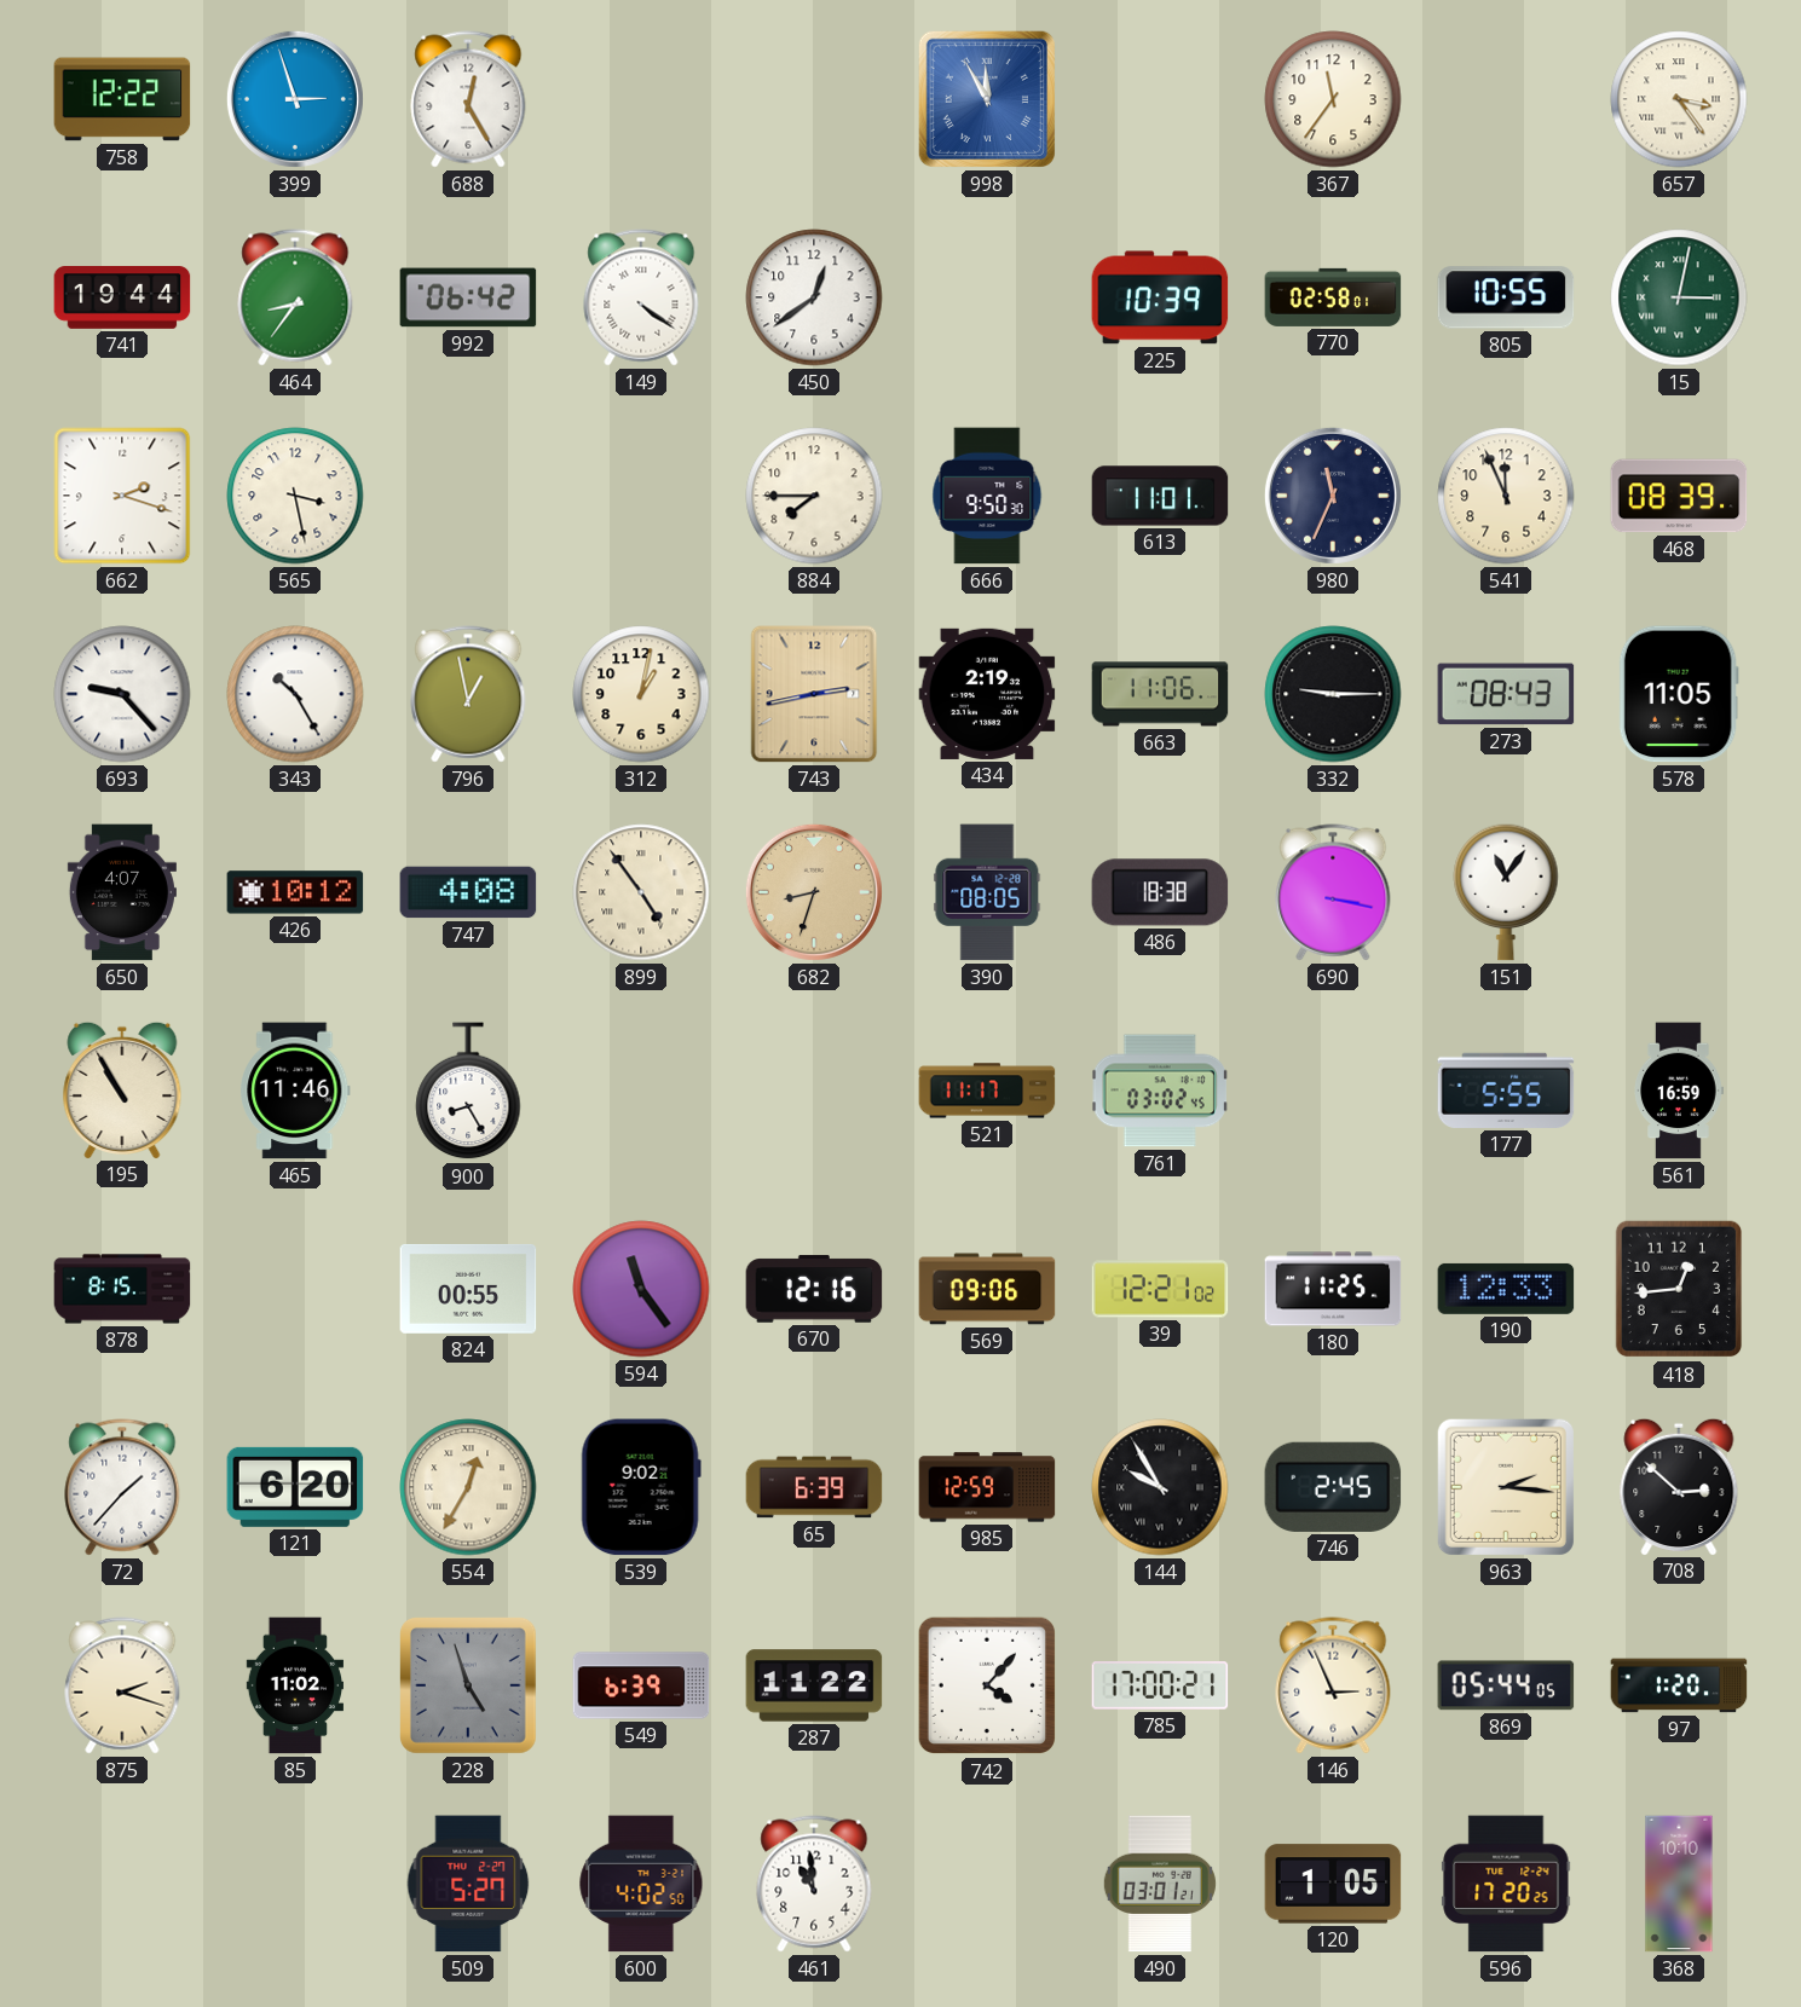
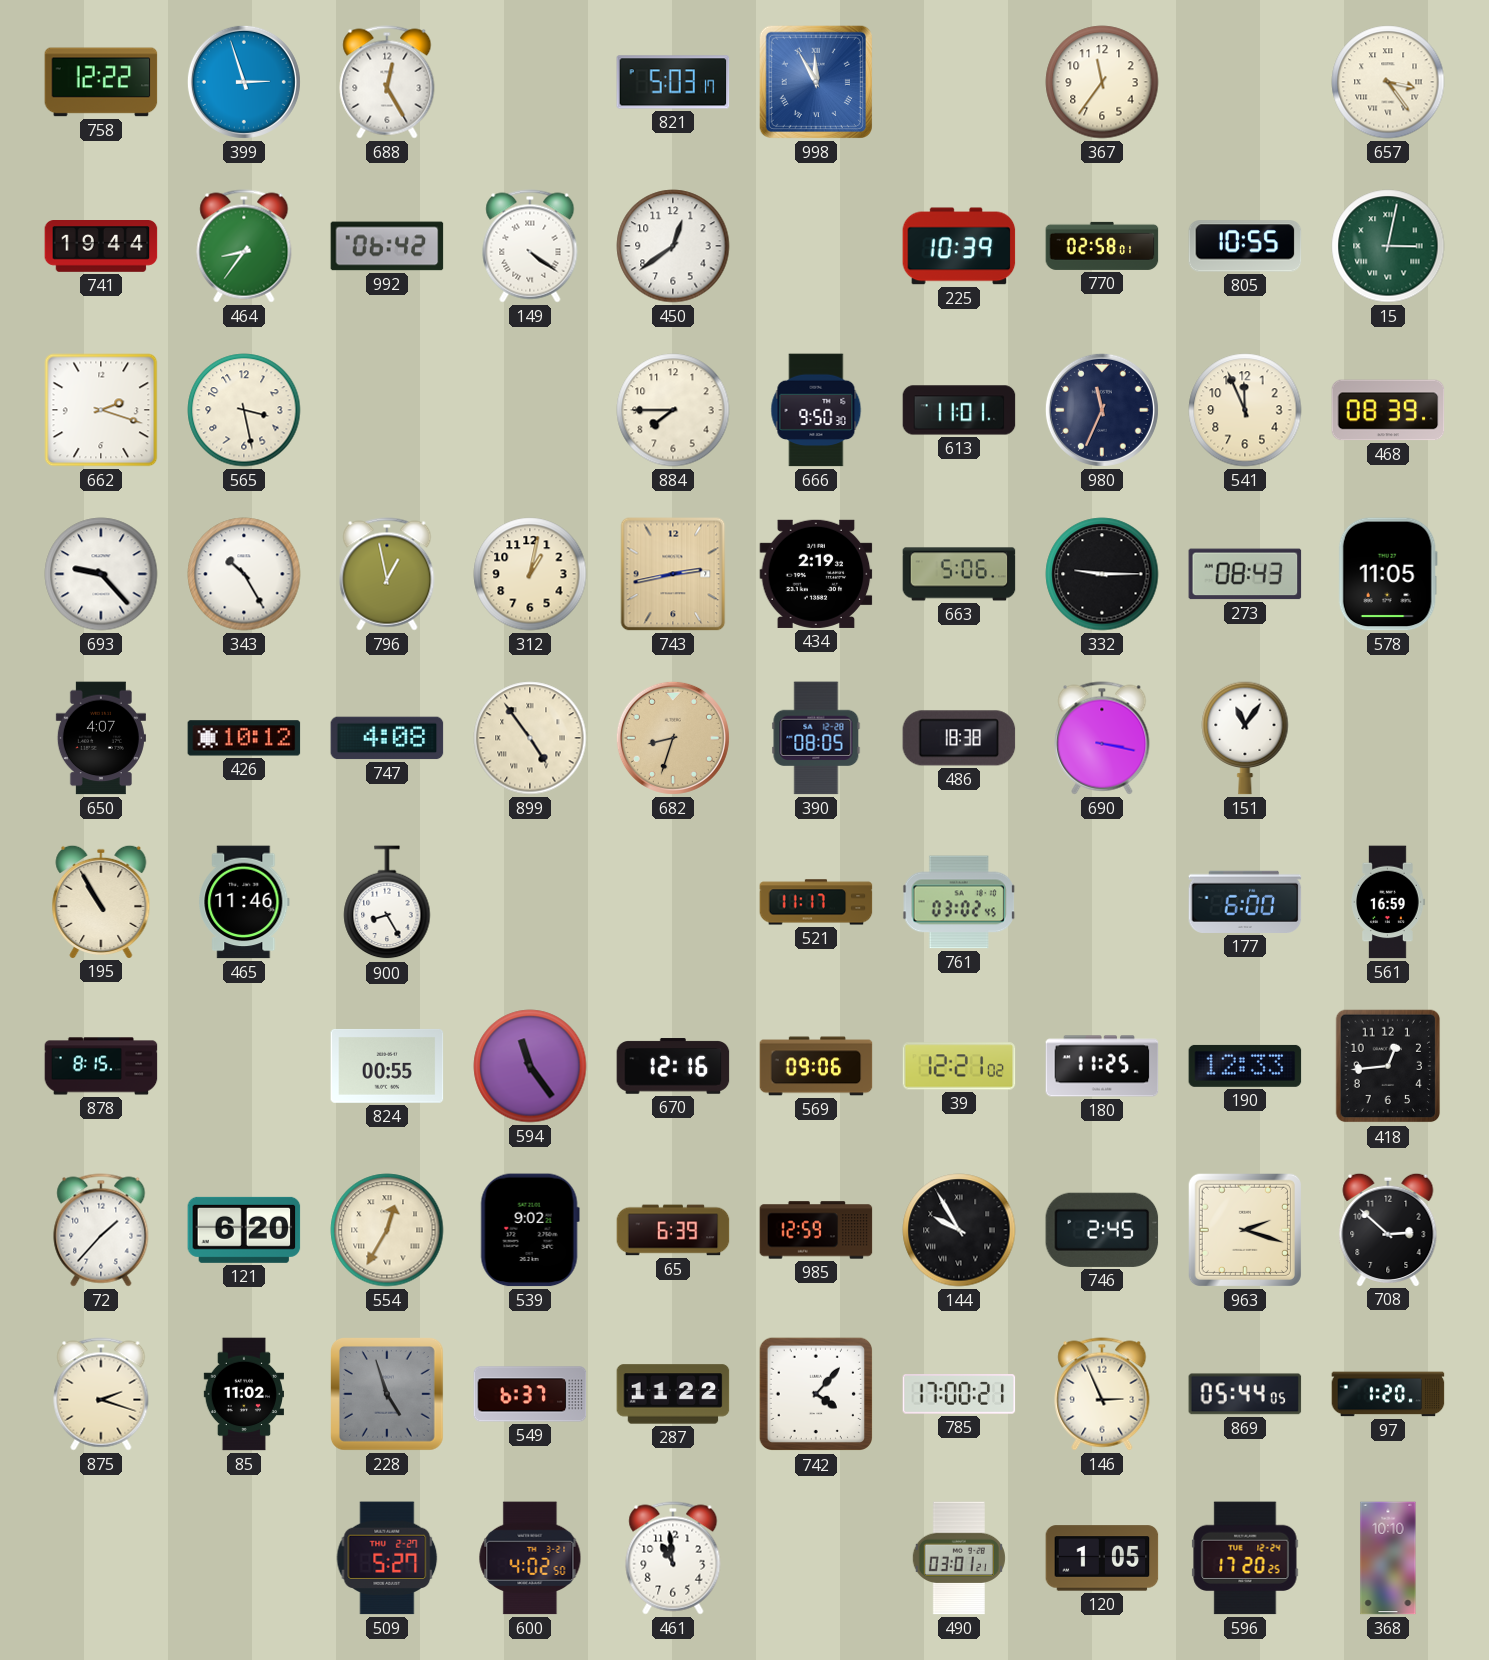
821: none -> 5:03 (673, 82)
663: 11:06 -> 5:06 (959, 574)
177: 5:55 -> 6:00 (1245, 902)
963: 2:16 -> 2:18 (1245, 1230)
549: 6:39 -> 6:37 (530, 1394)
